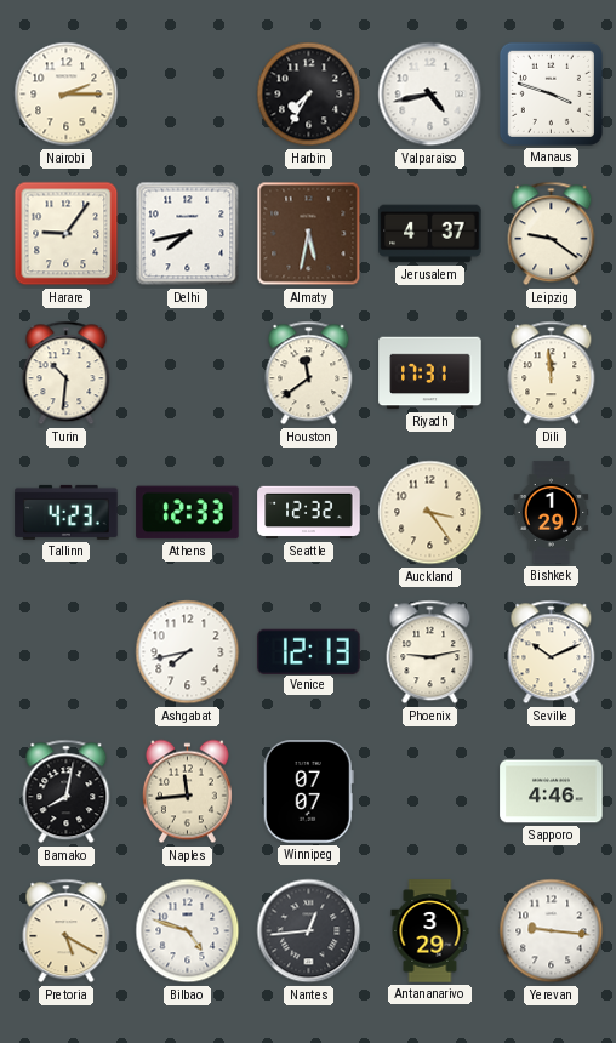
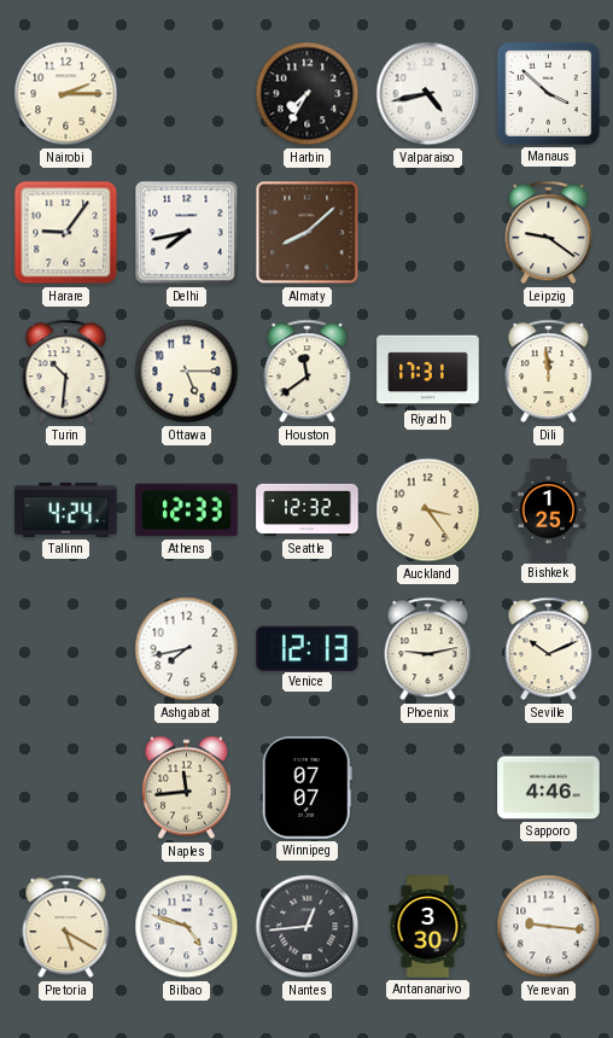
Manaus: 3:48 -> 3:52 (548, 93)
Almaty: 5:32 -> 8:08 (308, 233)
Jerusalem: 4:37 -> none (430, 234)
Ottawa: none -> 5:15 (187, 372)
Tallinn: 4:23 -> 4:24 (66, 509)
Bishkek: 1:29 -> 1:25 (549, 511)
Bamako: 8:02 -> none (67, 792)
Antananarivo: 3:29 -> 3:30 (428, 927)
